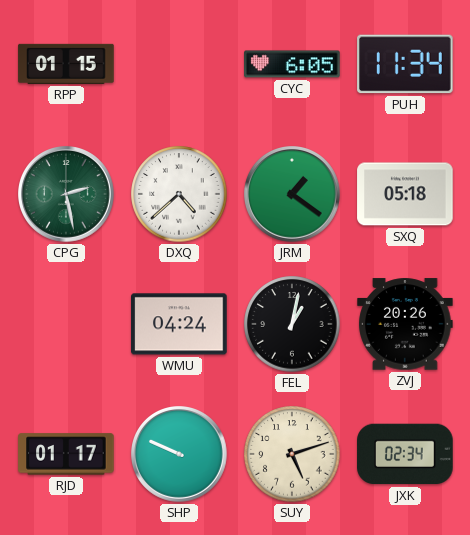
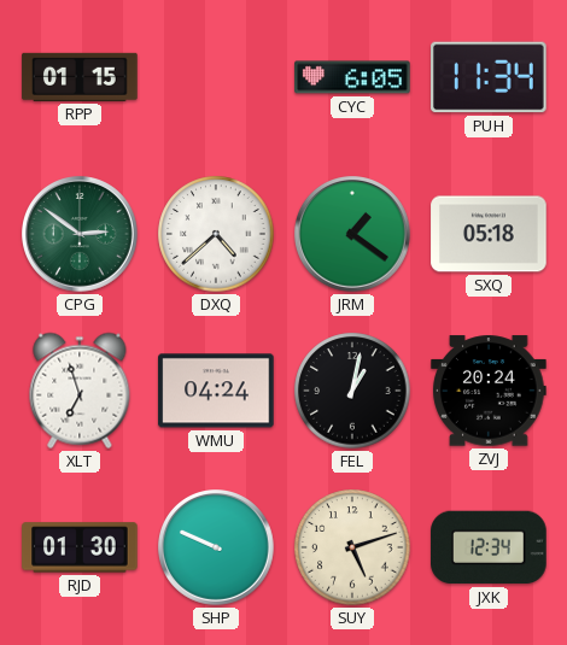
CPG: 2:28 -> 2:51 (81, 235)
XLT: none -> 6:57 (80, 391)
ZVJ: 20:26 -> 20:24 (489, 391)
RJD: 01:17 -> 01:30 (80, 547)
JXK: 02:34 -> 12:34 (489, 547)
